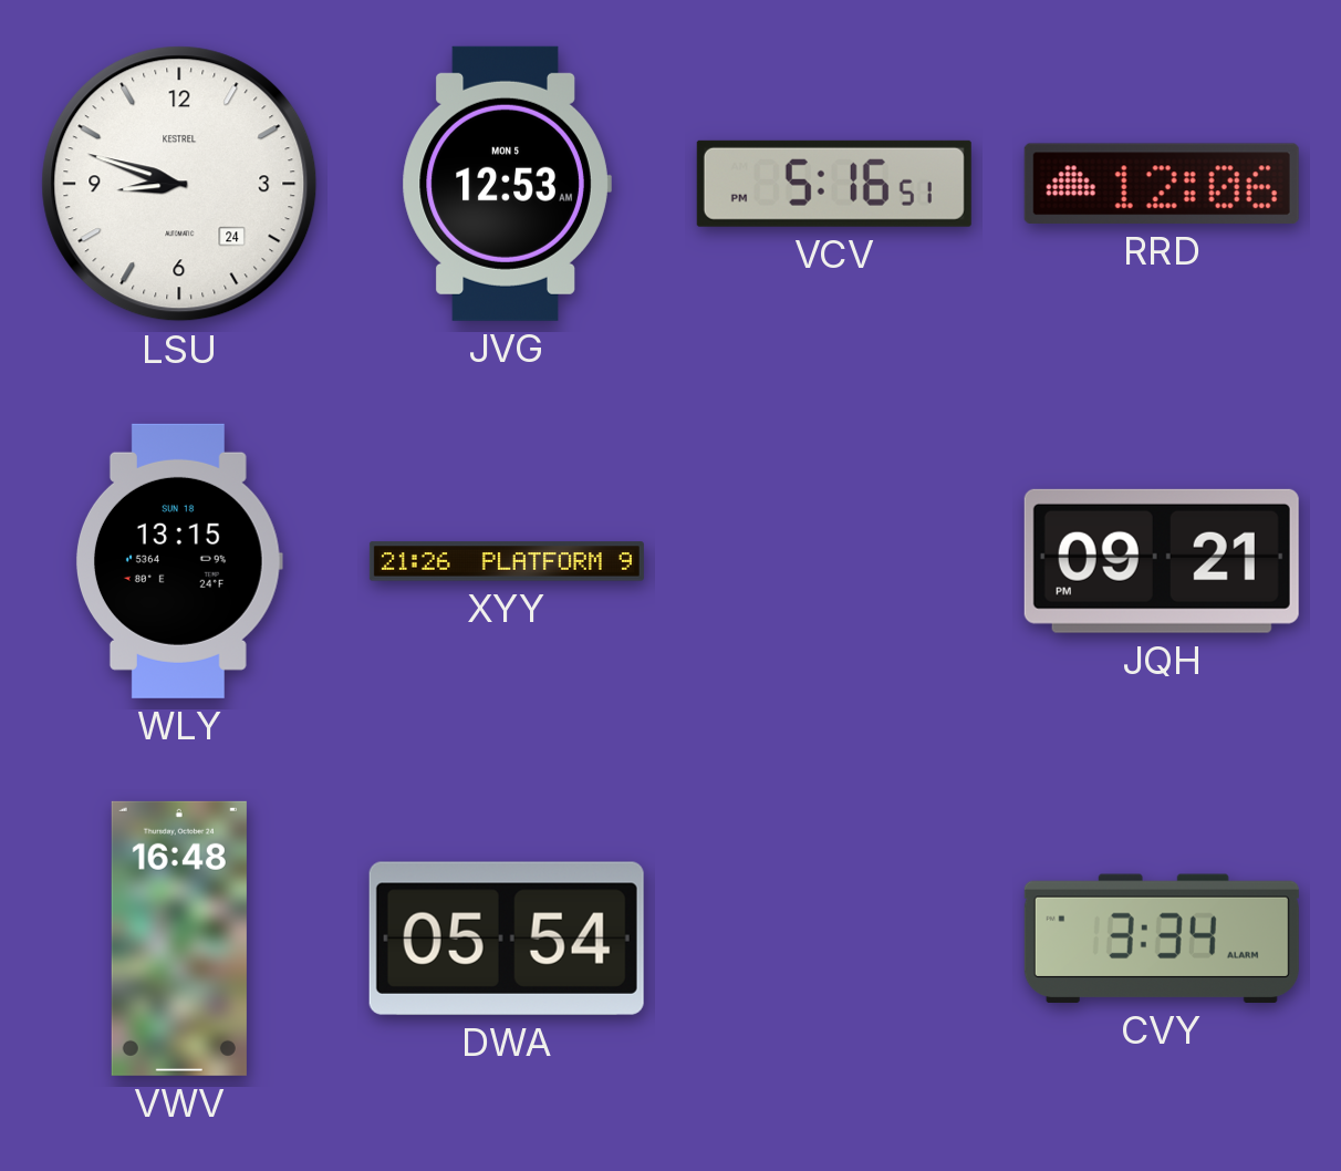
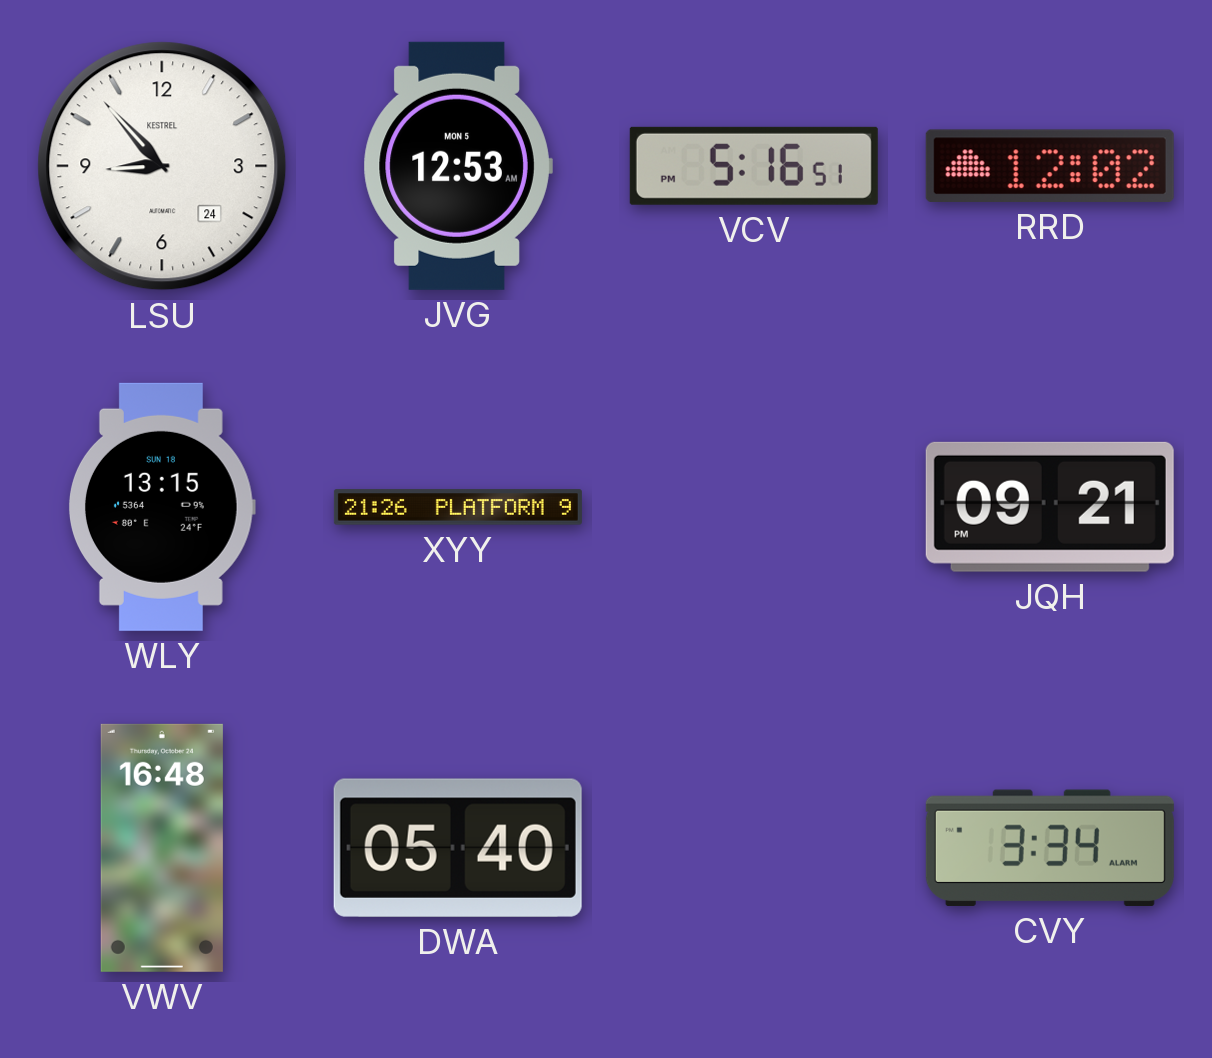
LSU: 8:48 -> 8:53 (162, 166)
RRD: 12:06 -> 12:02 (1050, 166)
DWA: 05:54 -> 05:40 (458, 848)
